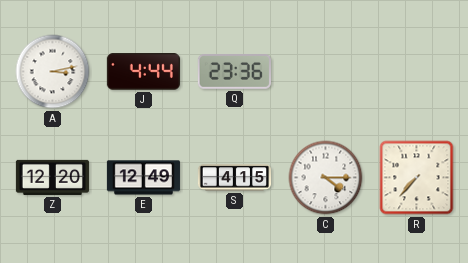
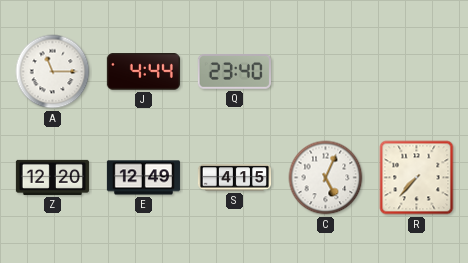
A: 3:13 -> 11:15 (53, 72)
Q: 23:36 -> 23:40 (234, 72)
C: 4:15 -> 5:04 (326, 178)
